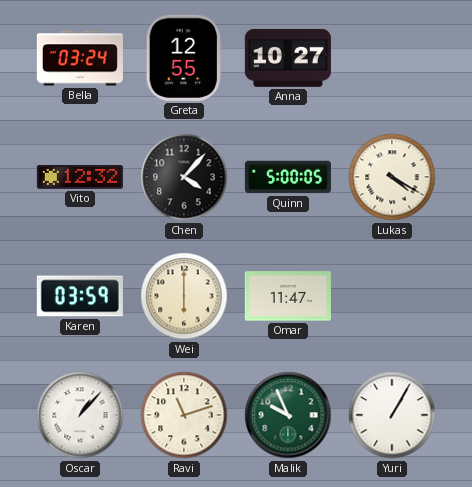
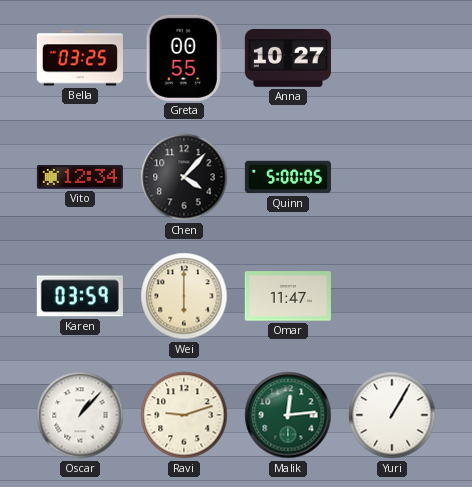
Bella: 03:24 -> 03:25 (80, 58)
Greta: 12:55 -> 00:55 (184, 58)
Vito: 12:32 -> 12:34 (80, 178)
Lukas: 4:20 -> none (392, 177)
Ravi: 11:12 -> 9:12 (184, 415)
Malik: 9:56 -> 12:14 (288, 415)
